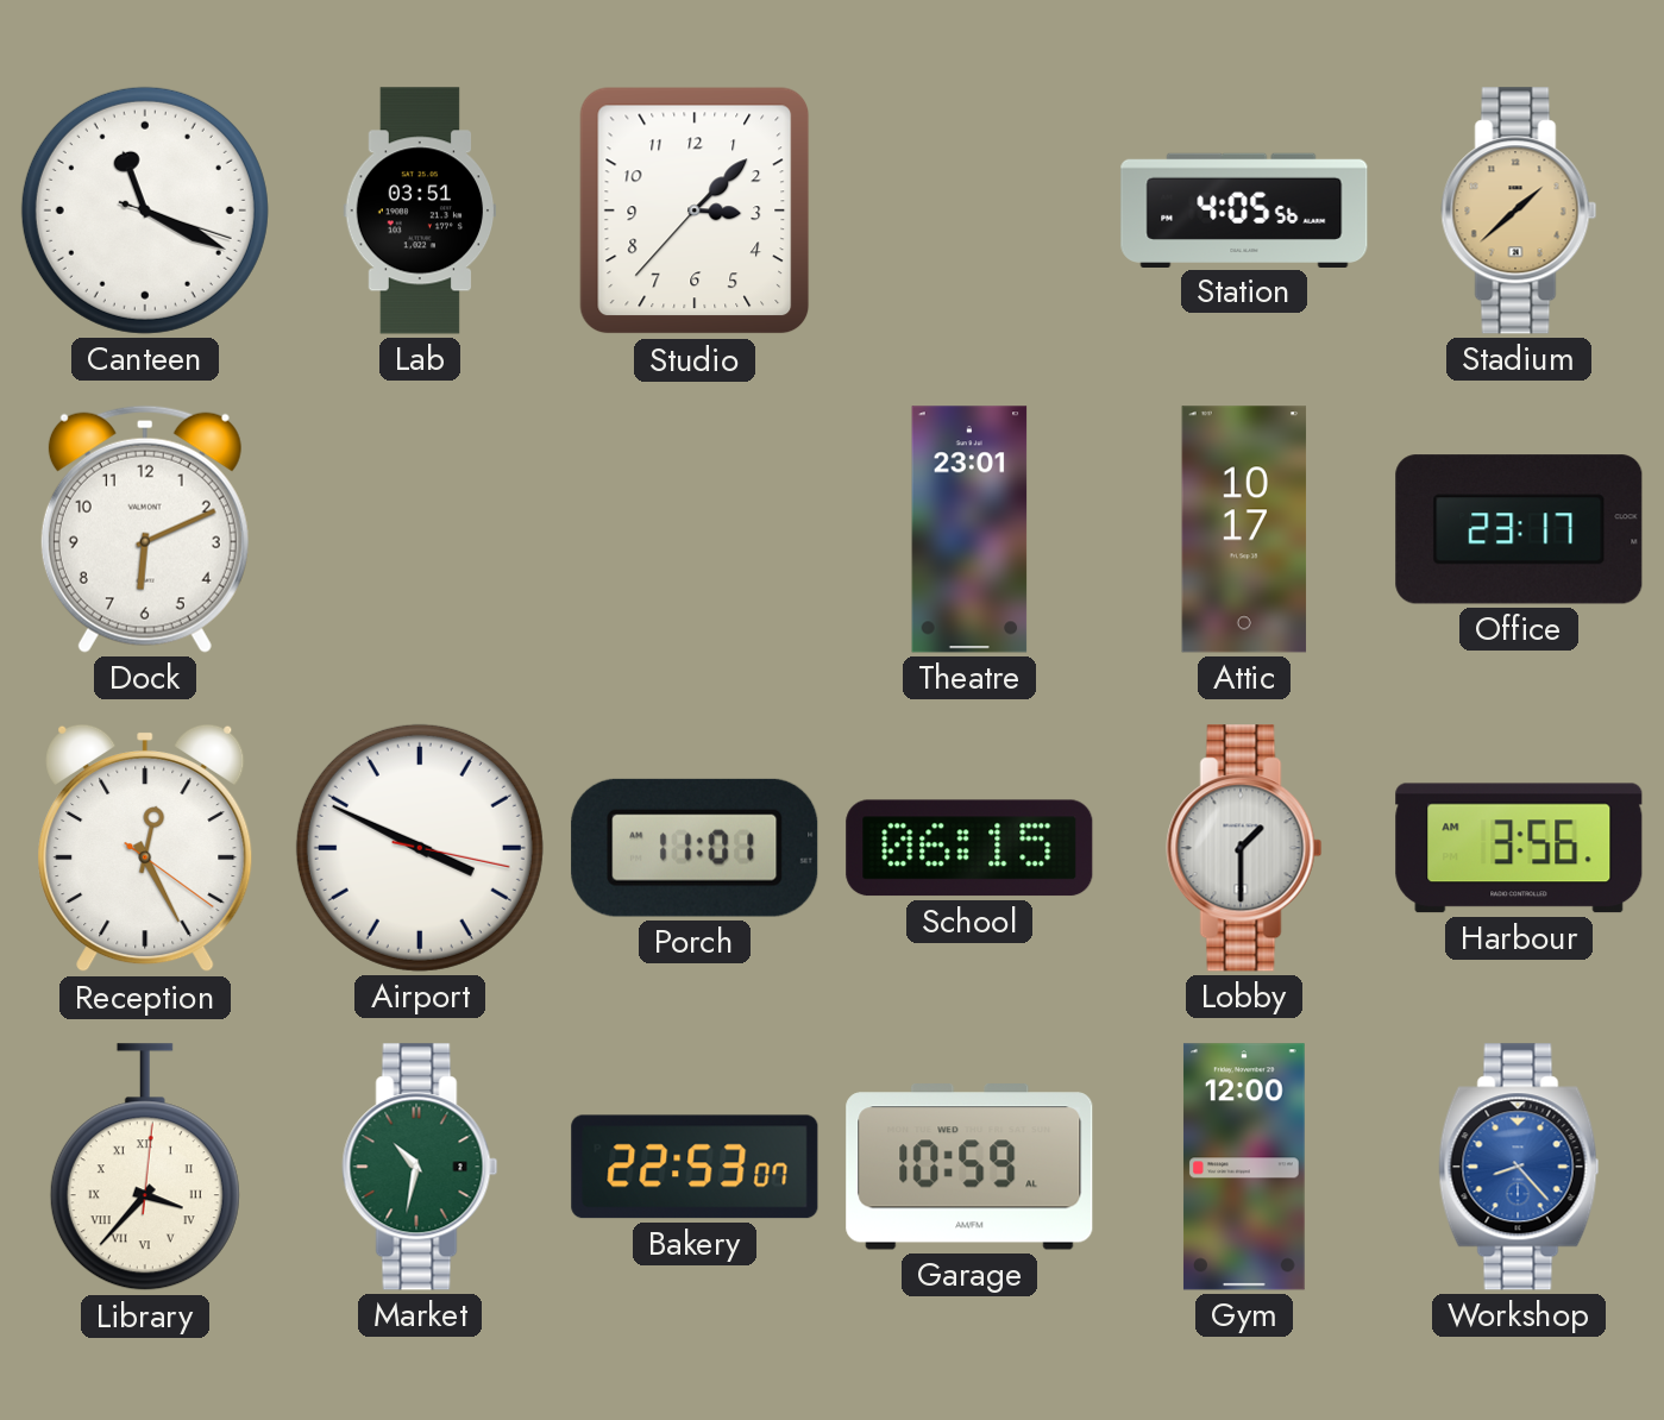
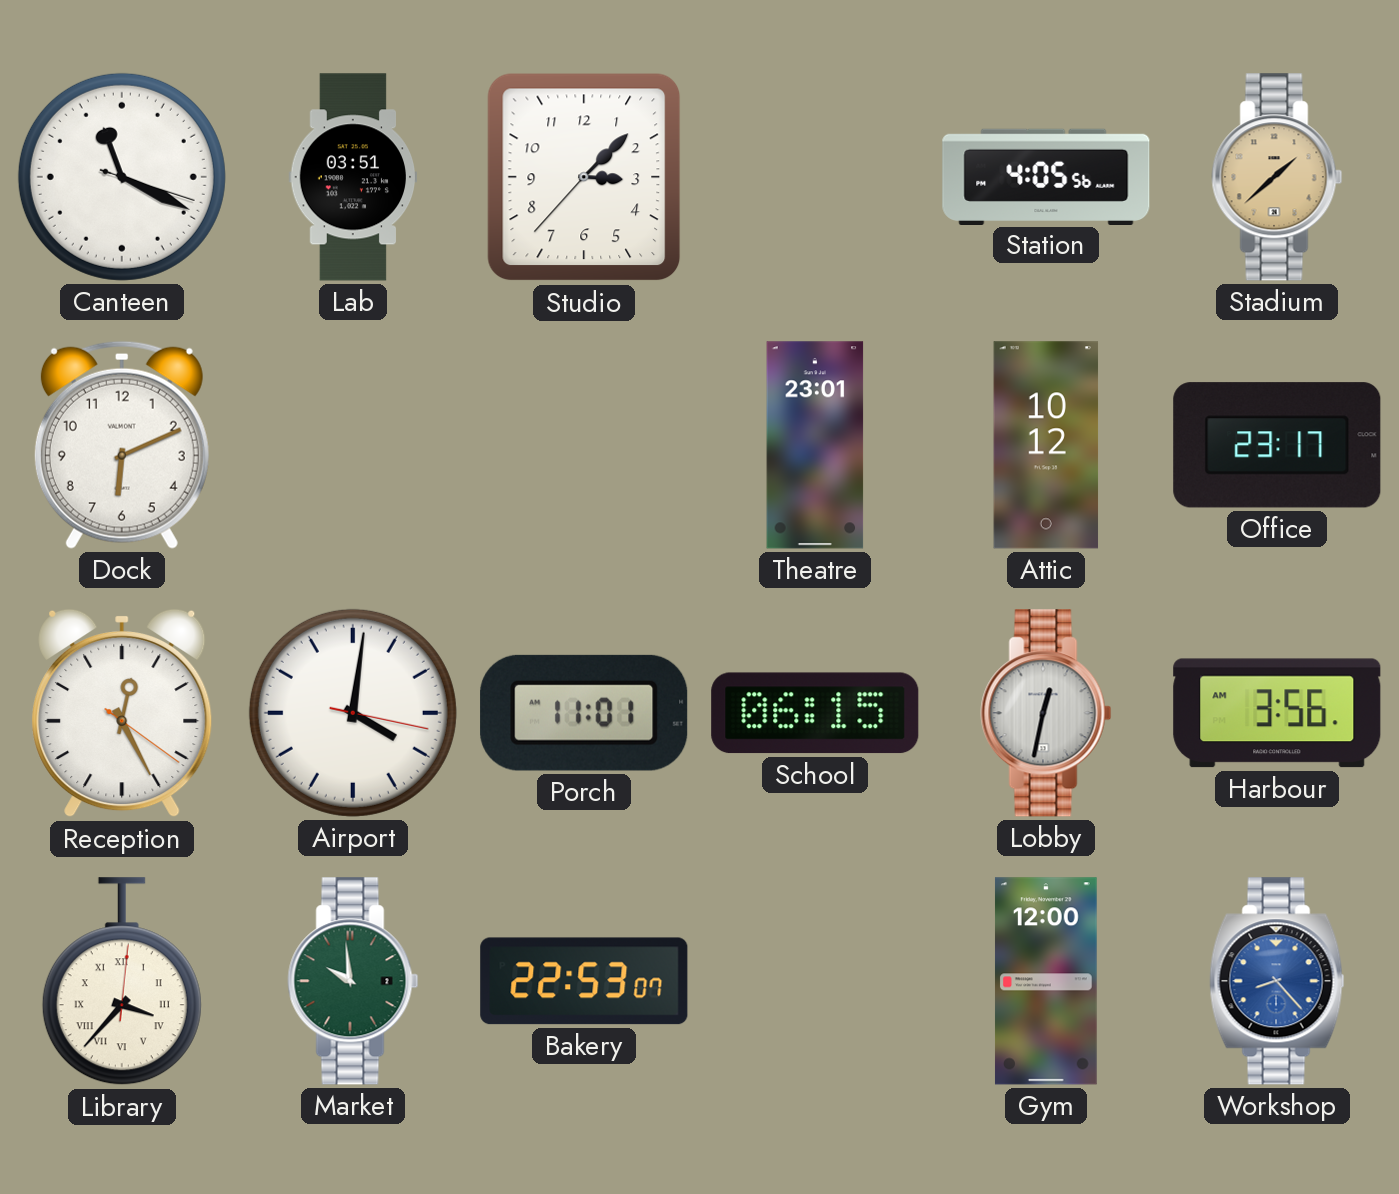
Attic: 10:17 -> 10:12 (1046, 445)
Airport: 3:49 -> 4:01 (353, 713)
Lobby: 1:30 -> 12:32 (1046, 713)
Market: 10:32 -> 9:59 (353, 981)
Garage: 10:59 -> none (969, 1167)
